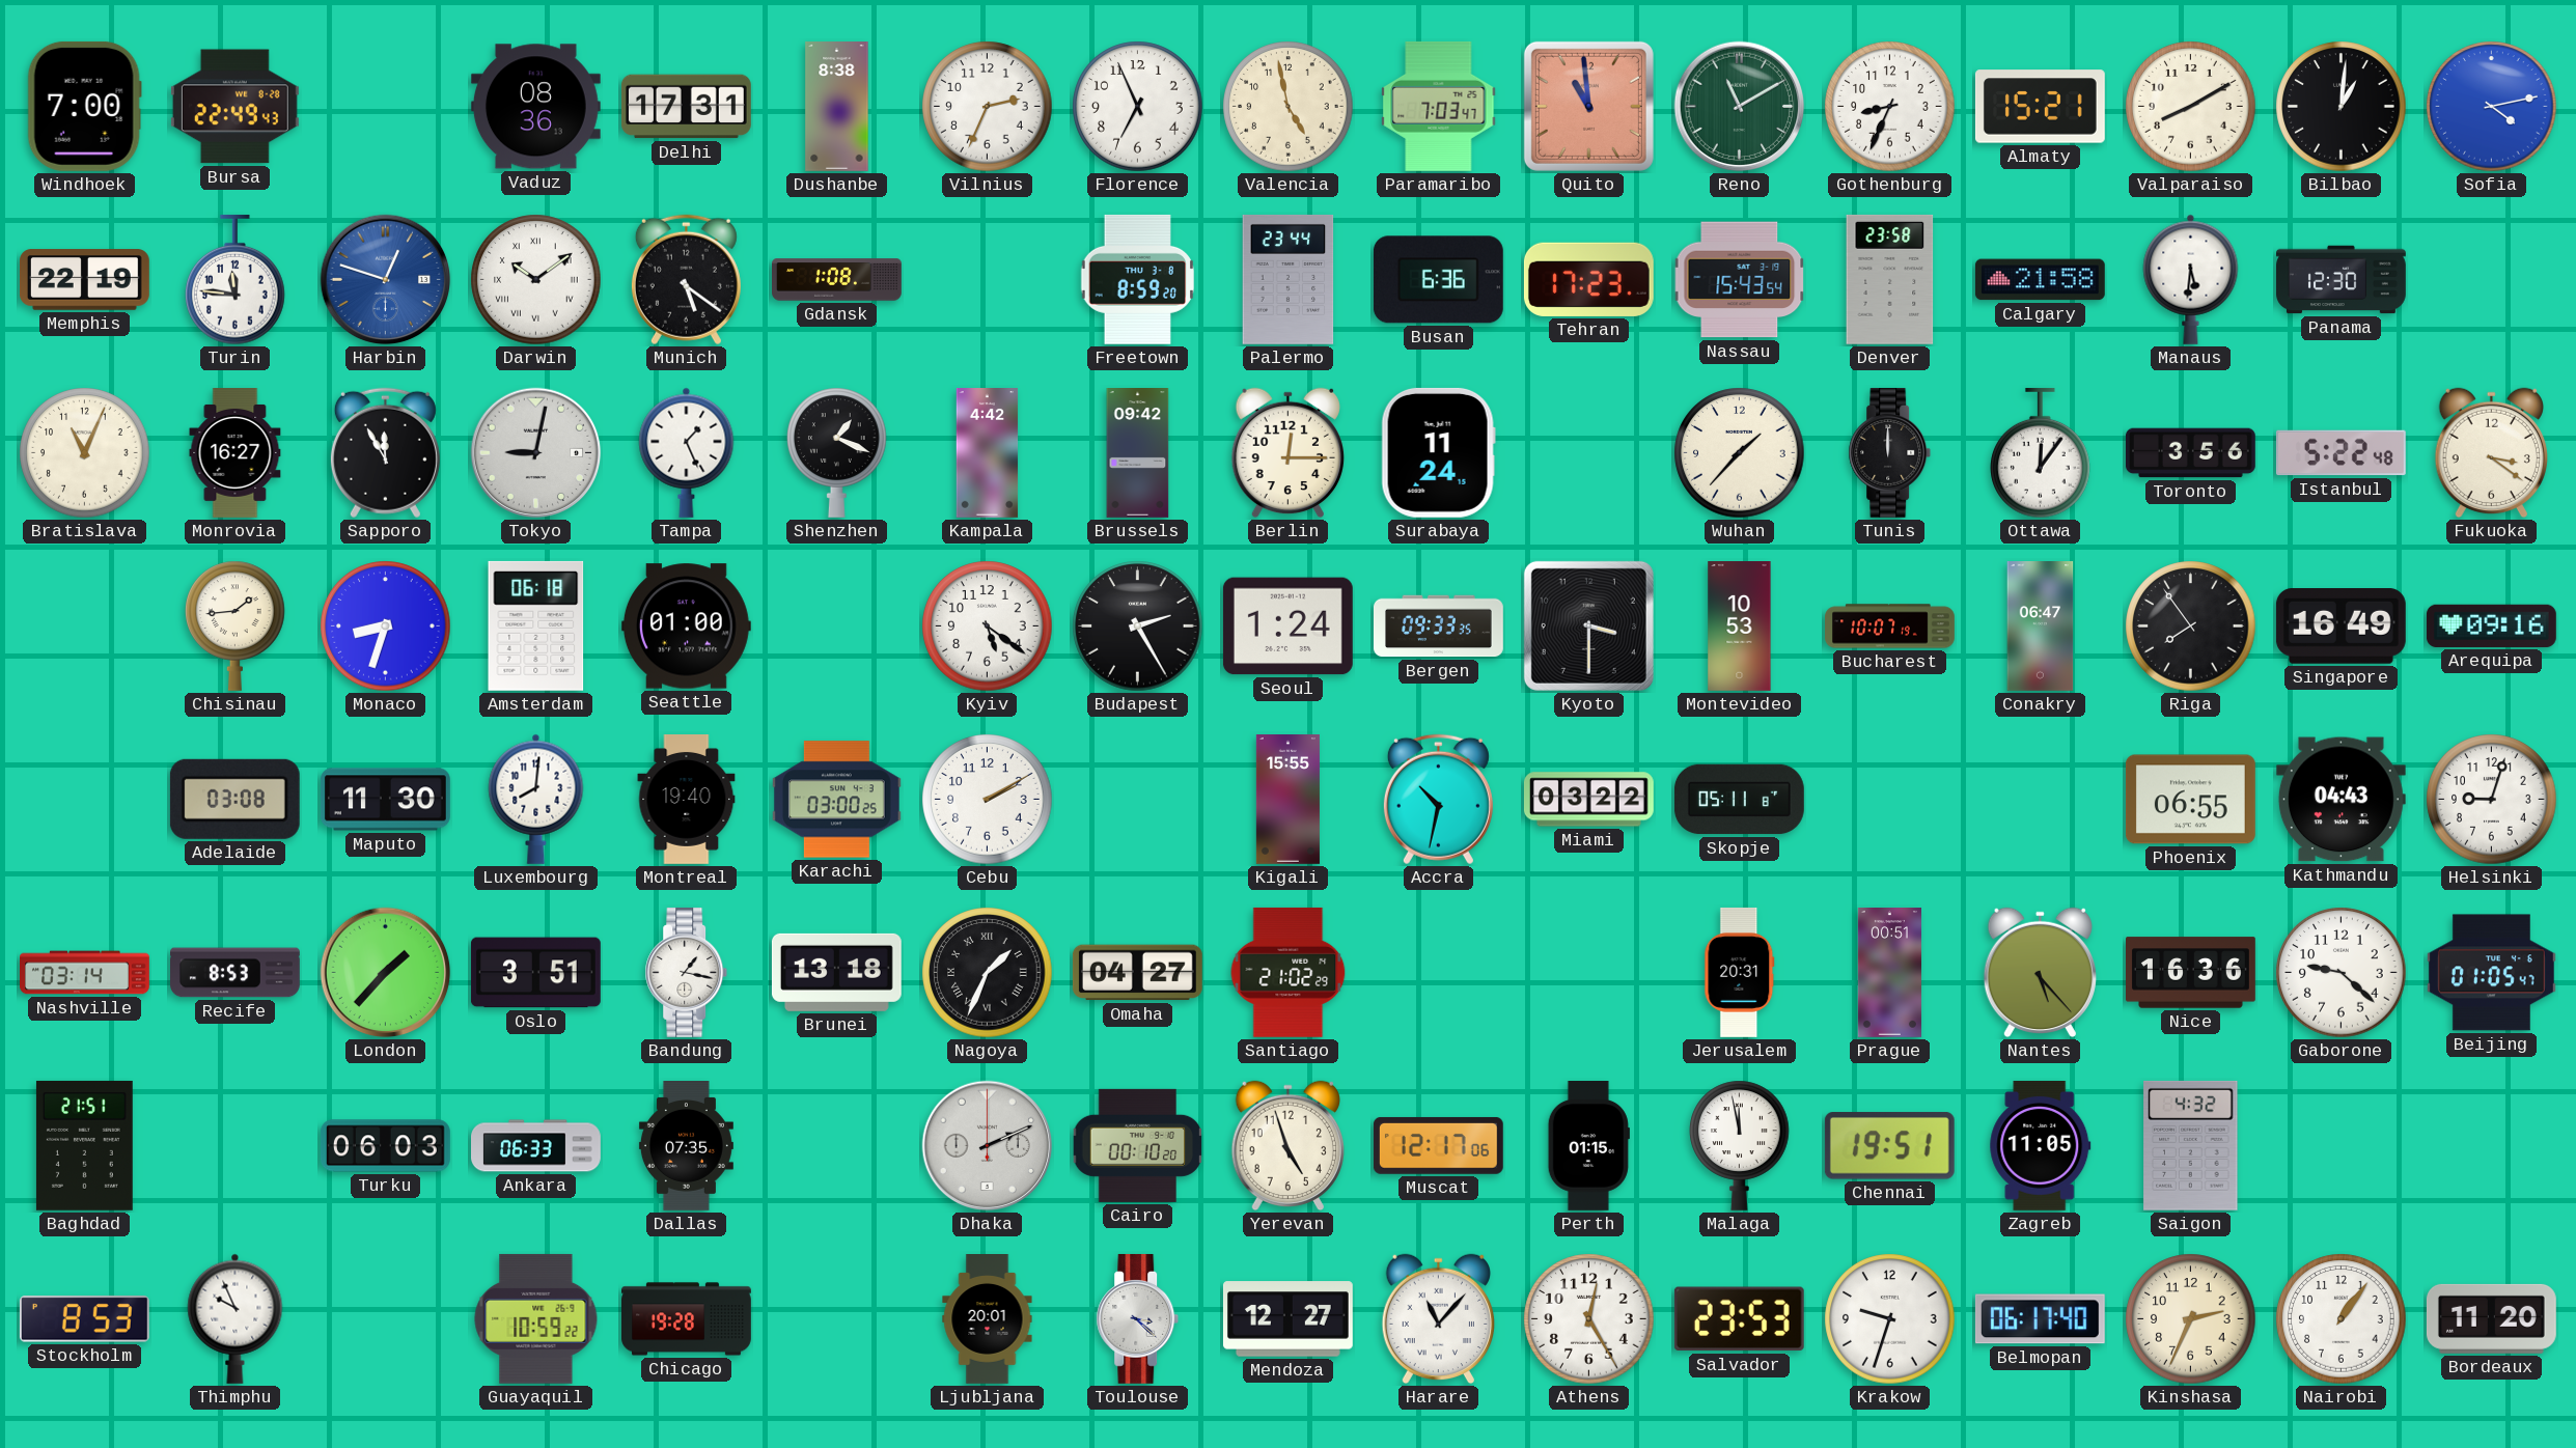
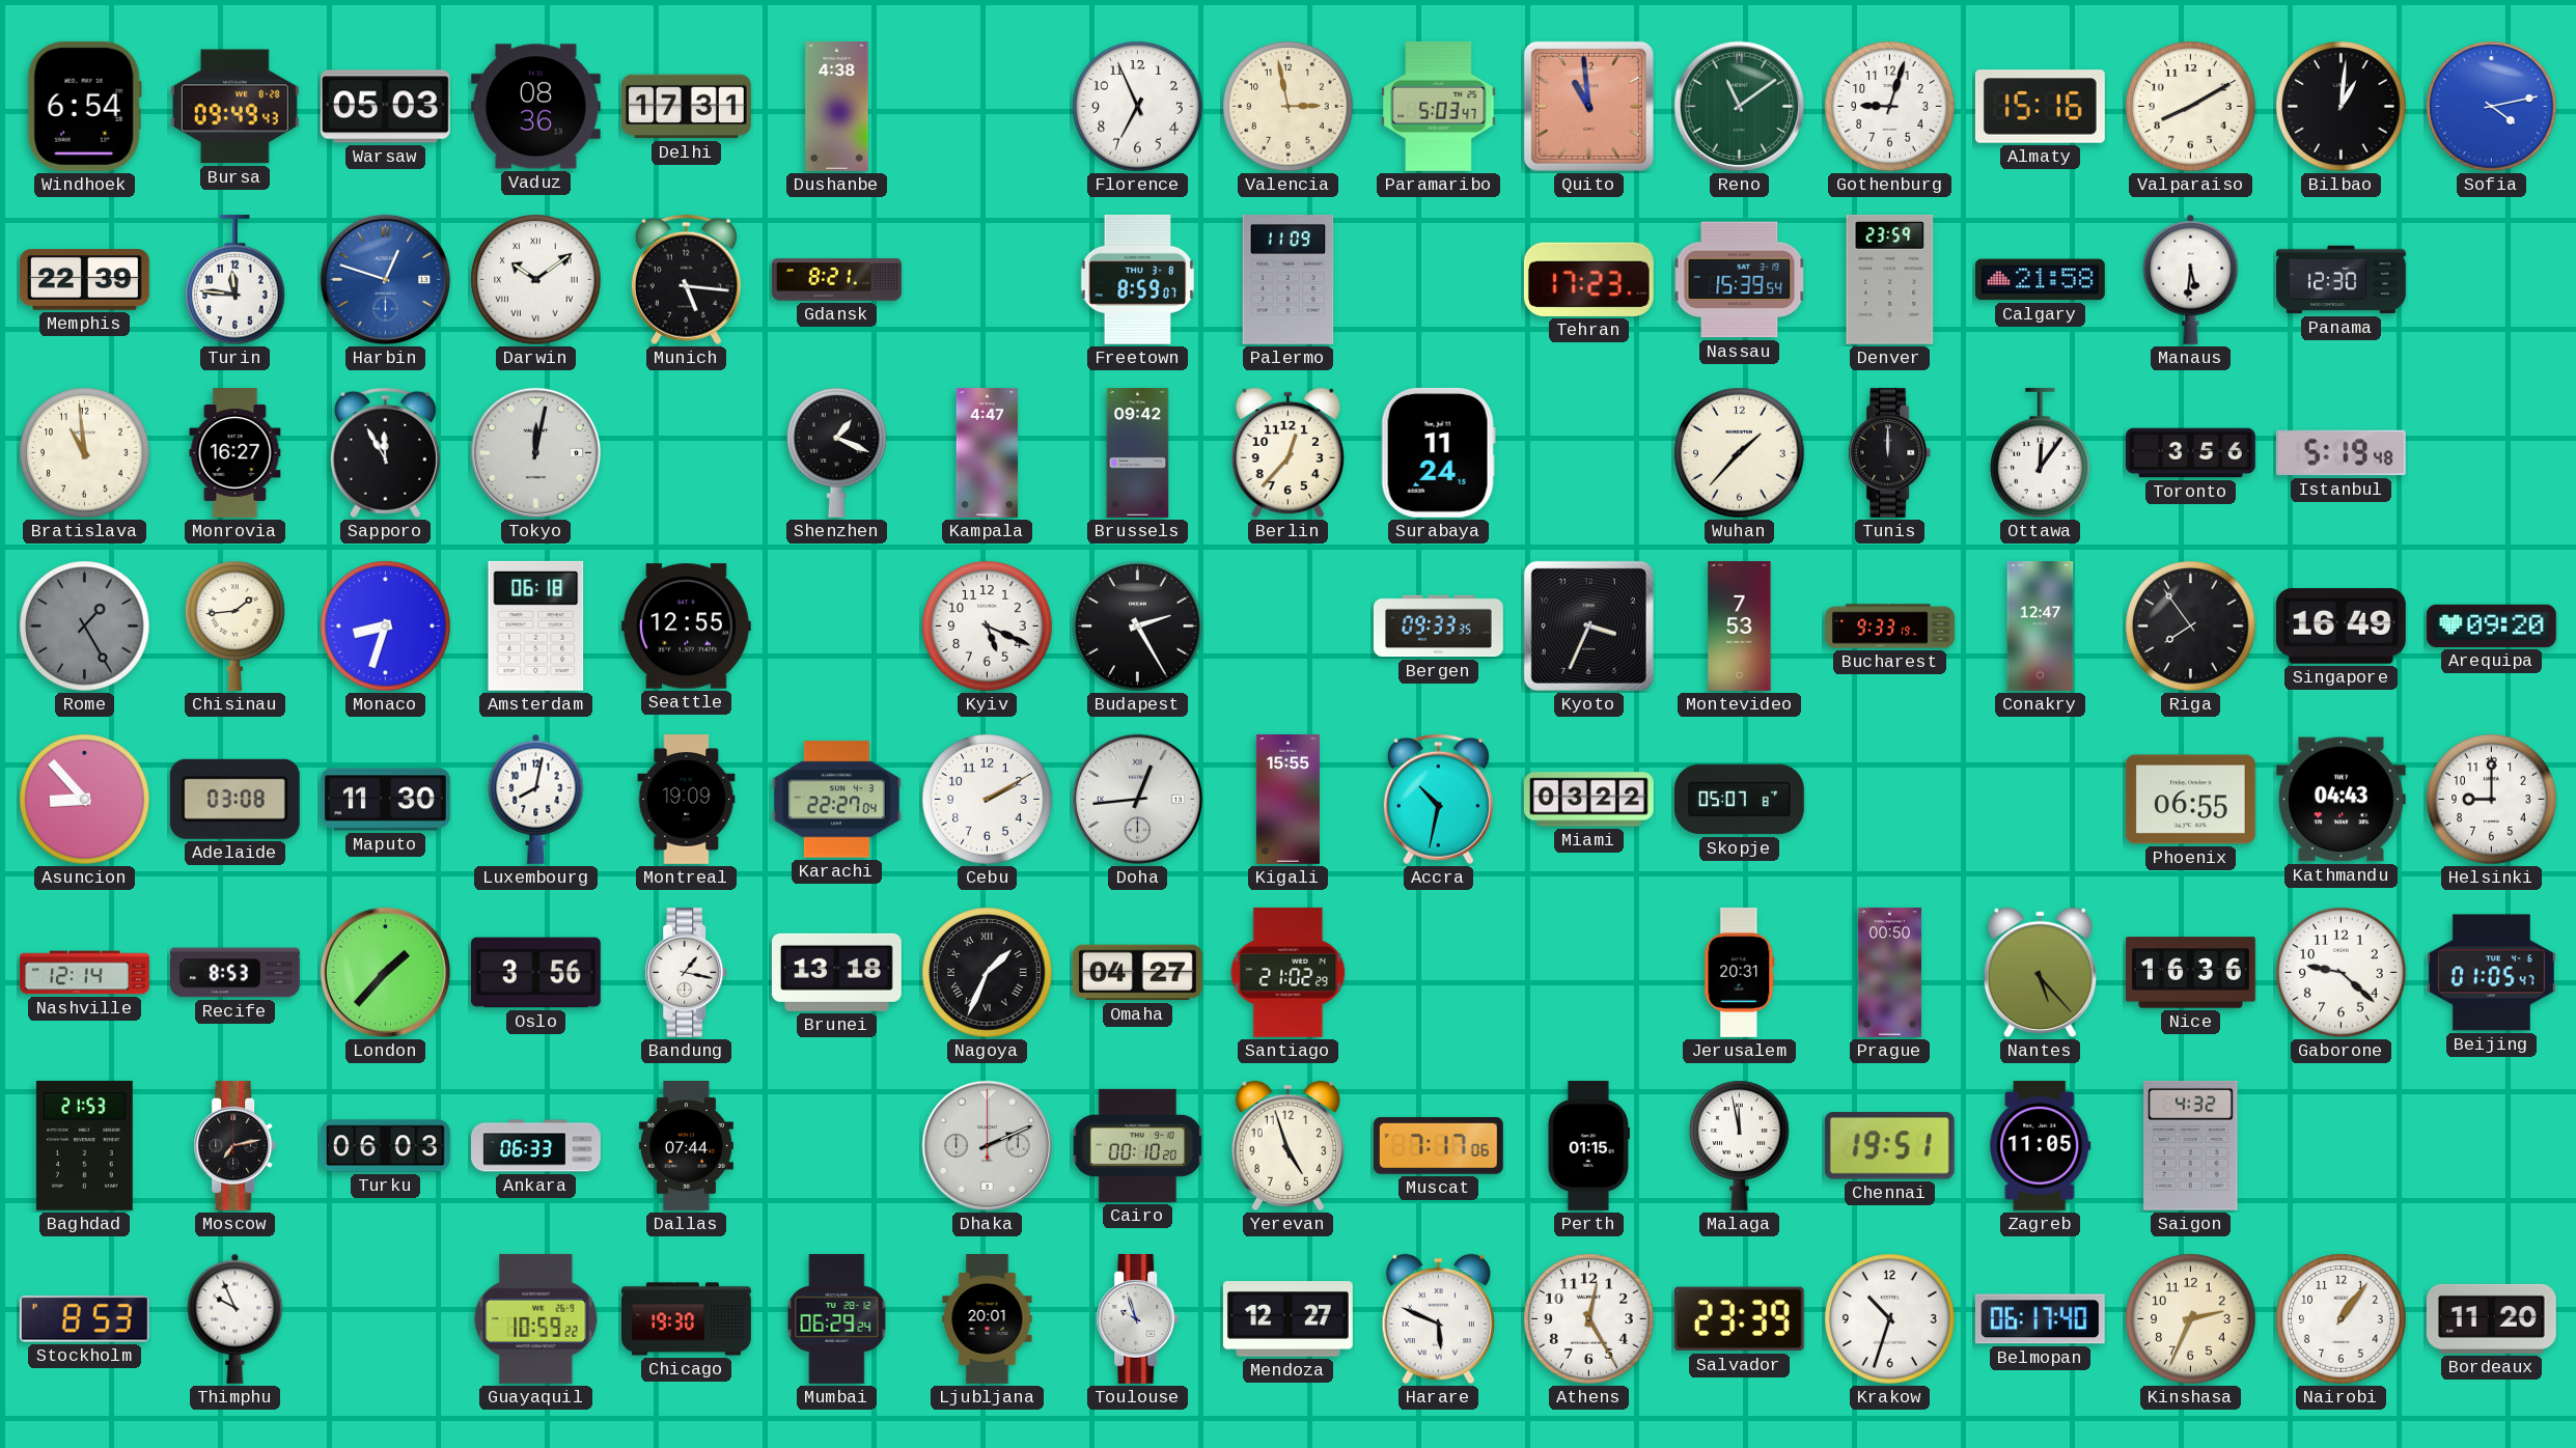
Windhoek: 7:00 -> 6:54 (84, 106)
Bursa: 22:49 -> 09:49 (234, 107)
Warsaw: none -> 05:03 (385, 107)
Dushanbe: 8:38 -> 4:38 (837, 107)
Vilnius: 2:34 -> none (988, 107)
Valencia: 4:58 -> 2:58 (1289, 107)
Paramaribo: 7:03 -> 5:03 (1439, 106)
Reno: 11:10 -> 11:09 (1740, 107)
Gothenburg: 8:34 -> 9:03 (1890, 107)
Almaty: 15:21 -> 15:16 (2040, 107)
Memphis: 22:19 -> 22:39 (84, 280)
Munich: 5:21 -> 5:16 (686, 280)
Gdansk: 1:08 -> 8:21 (837, 280)
Freetown: 8:59:20 -> 8:59:07 (1137, 279)
Palermo: 23:44 -> 11:09 (1289, 279)
Busan: 6:36 -> none (1438, 280)
Nassau: 15:43 -> 15:39 (1740, 280)
Denver: 23:58 -> 23:59 (1890, 279)
Bratislava: 11:04 -> 10:59 (85, 453)
Tokyo: 9:02 -> 12:02 (536, 453)
Tampa: 1:26 -> none (687, 452)
Kampala: 4:42 -> 4:47 (988, 453)
Berlin: 12:15 -> 12:37 (1287, 453)
Istanbul: 5:22 -> 5:19 (2340, 453)
Fukuoka: 3:21 -> none (2491, 453)
Rome: none -> 1:25 (85, 626)
Seattle: 01:00 -> 12:55 (686, 626)
Kyiv: 5:21 -> 5:19 (988, 626)
Seoul: 1:24 -> none (1287, 626)
Kyoto: 3:30 -> 3:34 (1588, 625)
Montevideo: 10:53 -> 7:53 (1740, 626)
Bucharest: 10:07 -> 9:33 (1890, 626)
Conakry: 06:47 -> 12:47 (2041, 626)
Arequipa: 09:16 -> 09:20 (2491, 625)
Asuncion: none -> 8:53 (85, 800)
Luxembourg: 8:01 -> 8:02 (536, 799)
Montreal: 19:40 -> 19:09 (687, 800)
Karachi: 03:00 -> 22:27 (836, 800)
Doha: none -> 12:44 (1138, 800)
Skopje: 05:11 -> 05:07 (1739, 800)
Helsinki: 9:03 -> 9:00 (2492, 800)
Nashville: 03:14 -> 12:14 (85, 973)
Oslo: 3:51 -> 3:56 (535, 973)
Prague: 00:51 -> 00:50 (1889, 973)
Baghdad: 21:51 -> 21:53 (84, 1145)
Moscow: none -> 7:13 (236, 1145)
Dallas: 07:35 -> 07:44 (686, 1146)
Muscat: 12:17 -> 7:17 (1438, 1145)
Chicago: 19:28 -> 19:30 (687, 1319)
Mumbai: none -> 06:29 (837, 1318)
Toulouse: 3:22 -> 9:57 (1138, 1318)
Harare: 11:07 -> 5:49 (1438, 1319)
Salvador: 23:53 -> 23:39 (1739, 1319)
Krakow: 9:33 -> 10:33 (1890, 1319)
